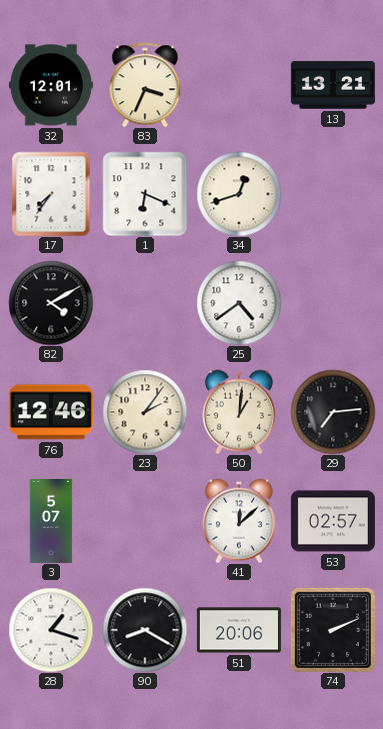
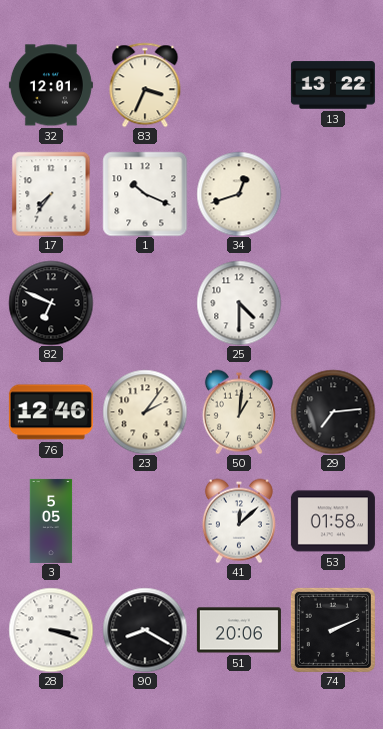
13: 13:21 -> 13:22 (333, 85)
1: 6:19 -> 10:19 (145, 194)
82: 4:10 -> 6:49 (51, 303)
25: 4:39 -> 4:30 (239, 303)
3: 5:07 -> 5:05 (51, 521)
53: 02:57 -> 01:58 (333, 521)
28: 1:18 -> 3:18 (51, 630)
